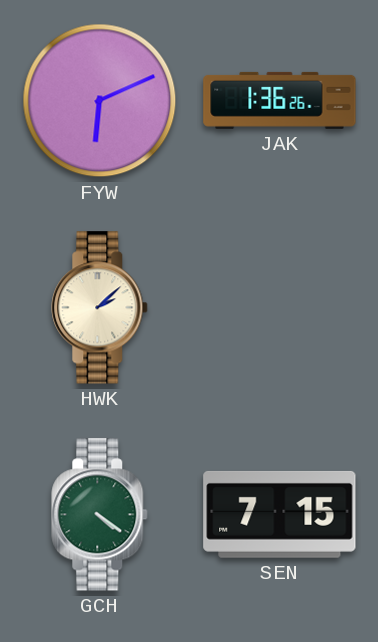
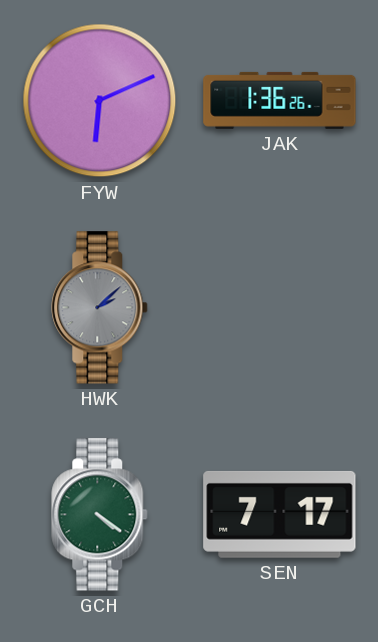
HWK dial: cream -> grey (100, 308)
SEN: 7:15 -> 7:17 (280, 514)
